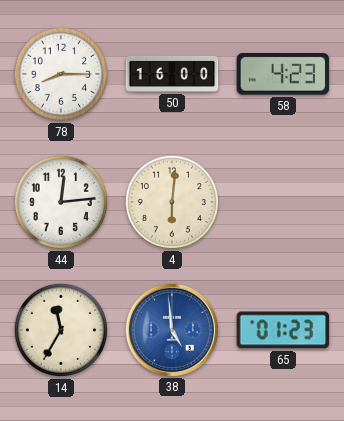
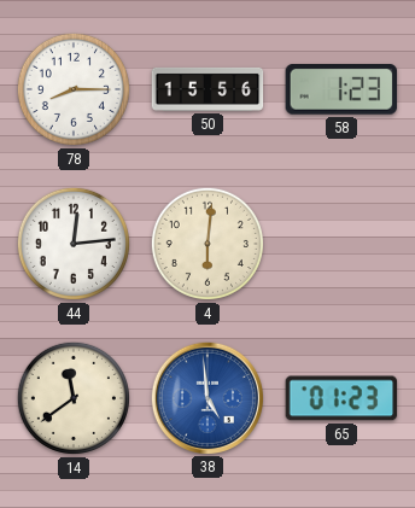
50: 16:00 -> 15:56 (207, 89)
58: 4:23 -> 1:23 (341, 90)
14: 11:35 -> 11:39 (74, 398)
